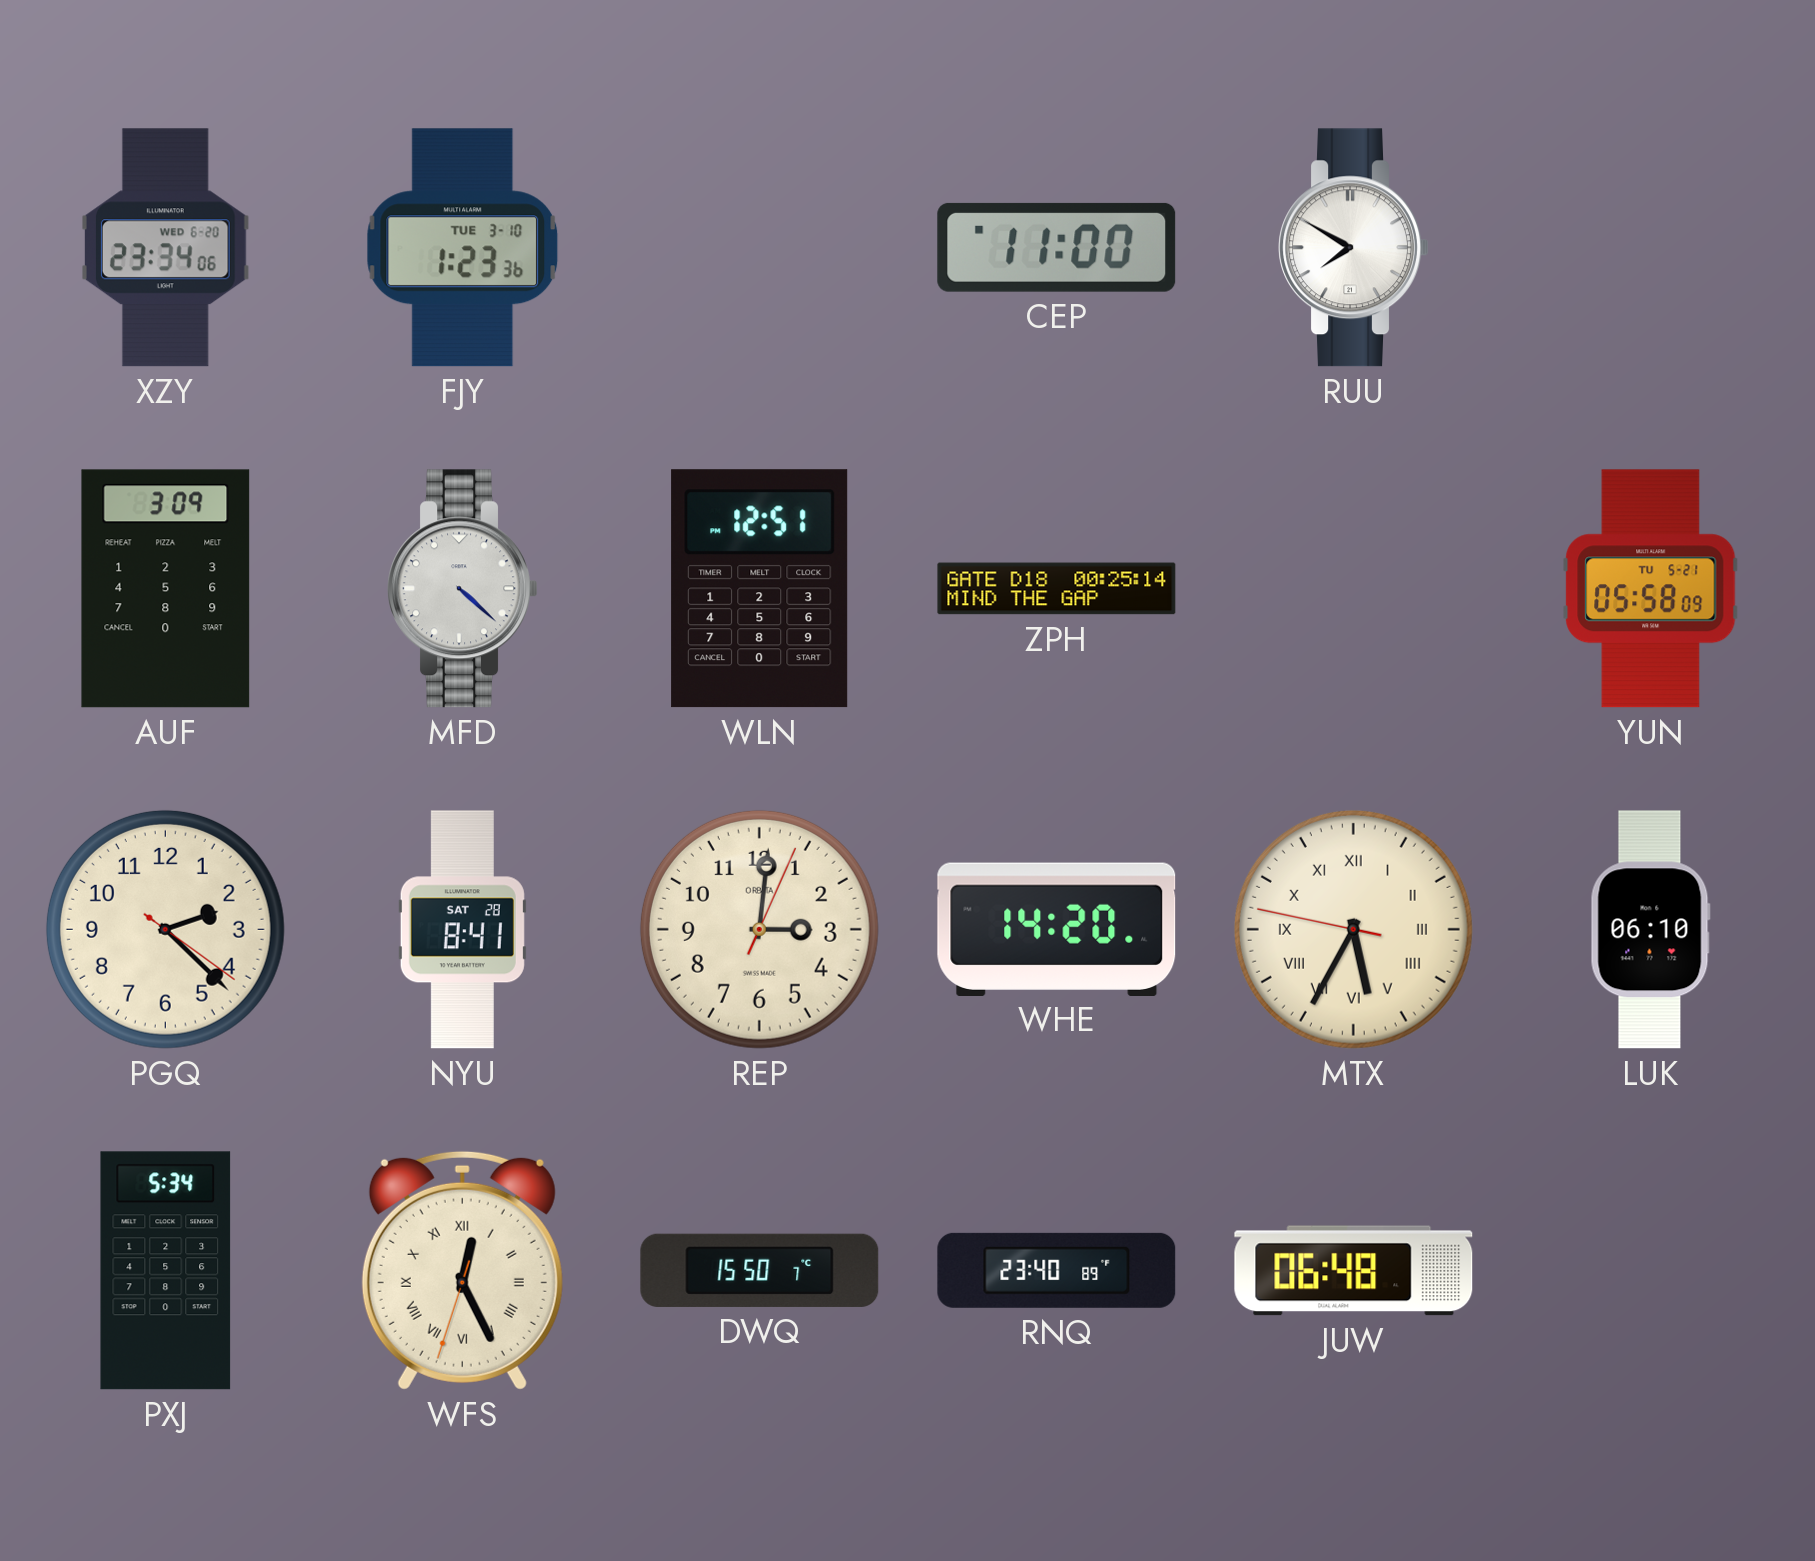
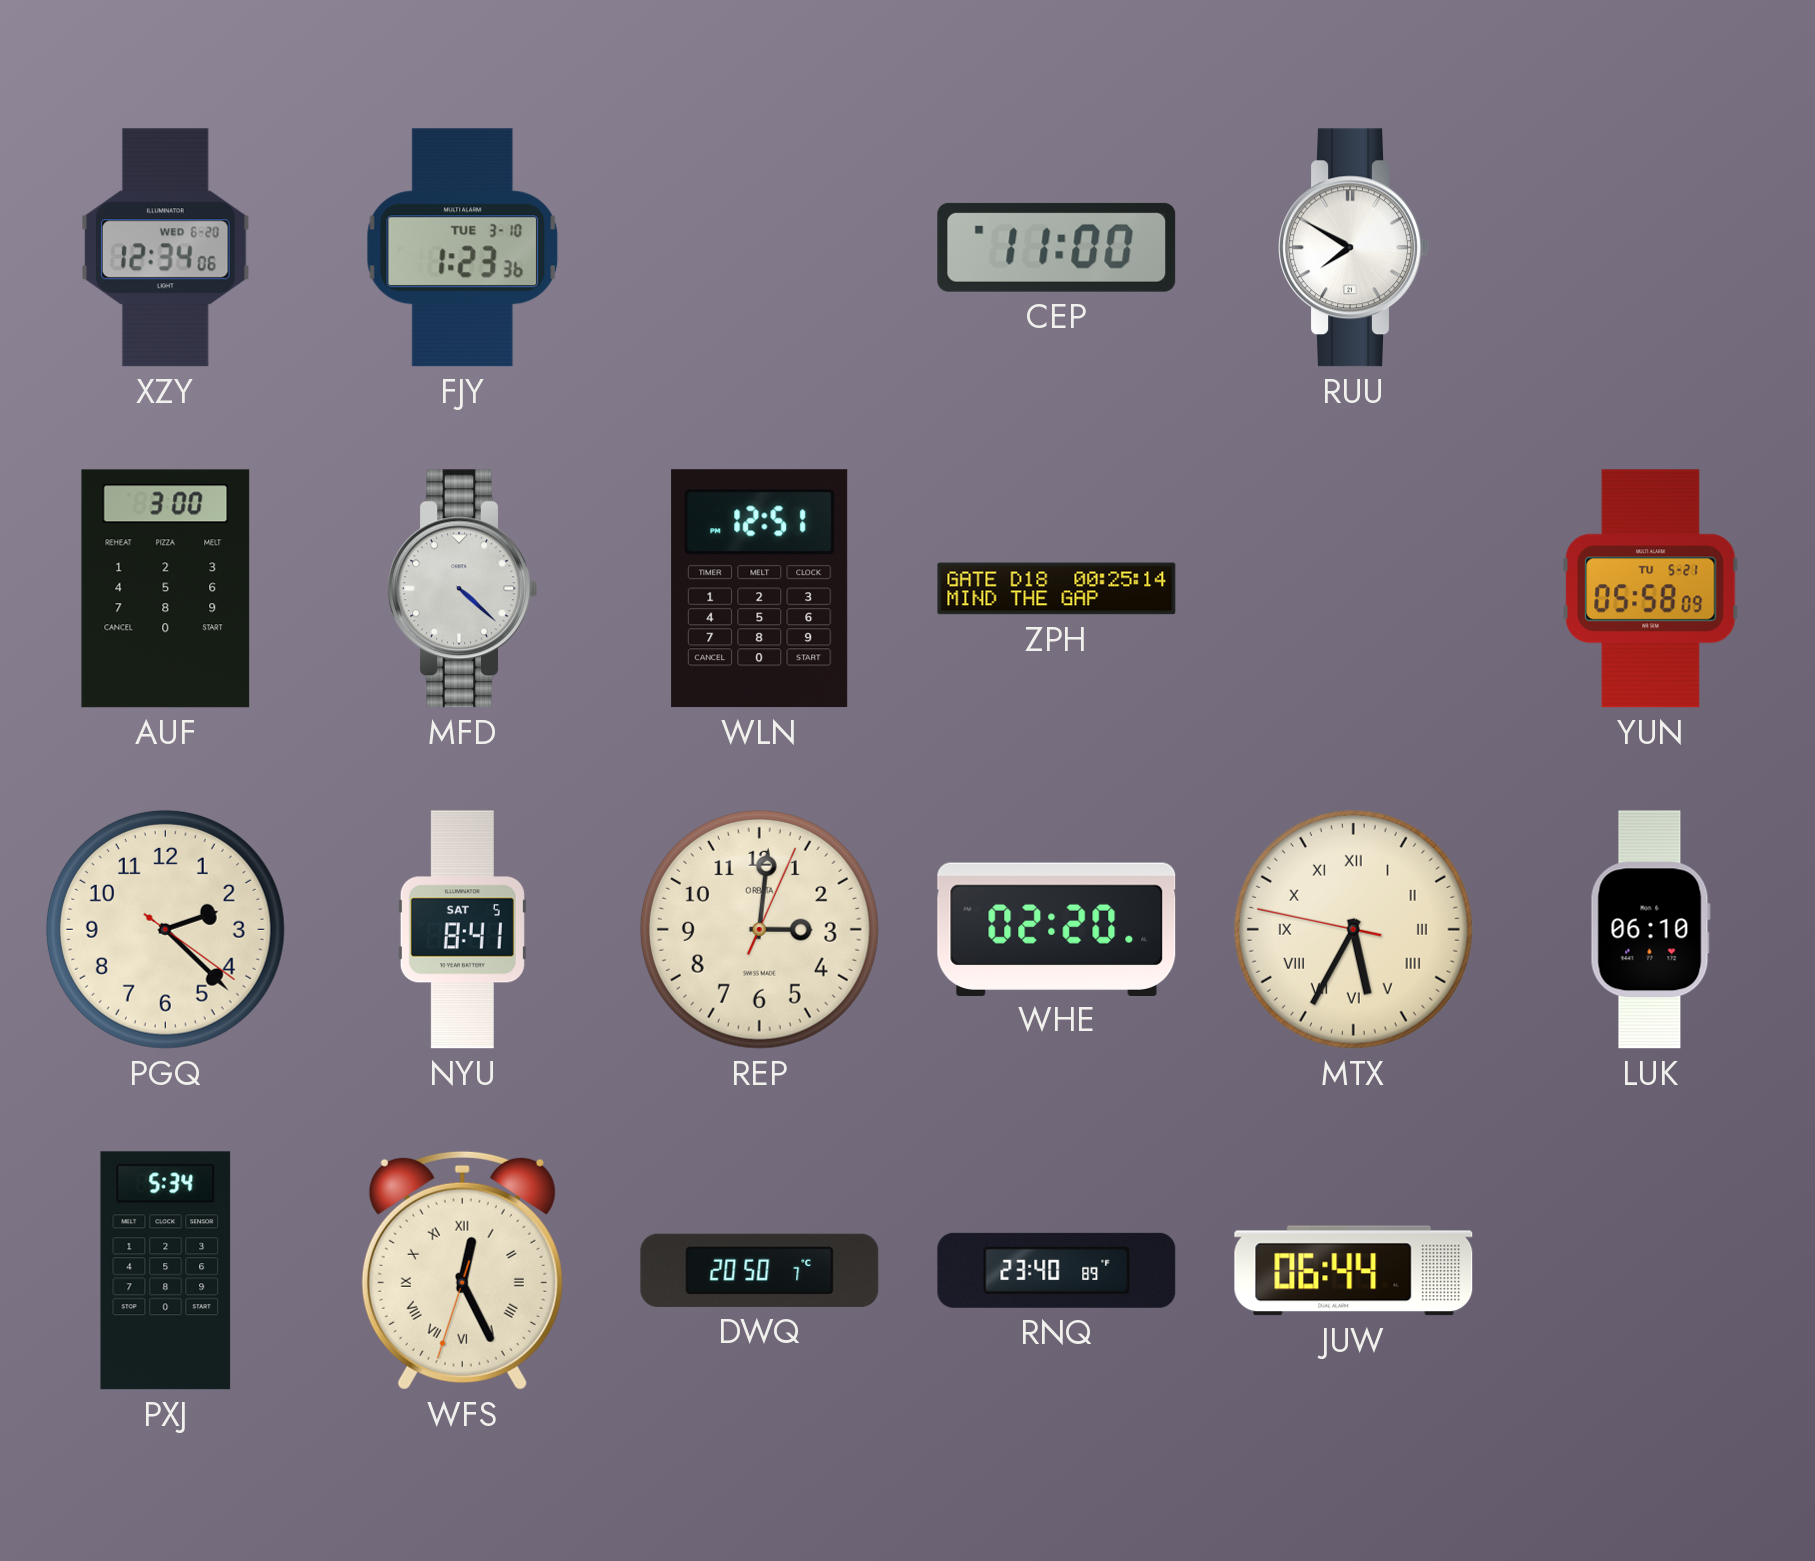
XZY: 23:34 -> 12:34 (166, 248)
AUF: 3:09 -> 3:00 (166, 589)
NYU date: SAT 28 -> SAT 5 (462, 930)
WHE: 14:20 -> 02:20 (1057, 929)
DWQ: 15:50 -> 20:50 (760, 1270)
JUW: 06:48 -> 06:44 (1354, 1271)
